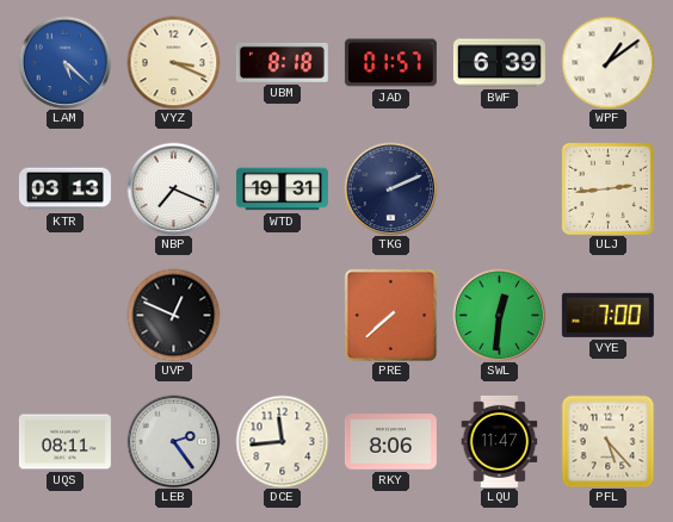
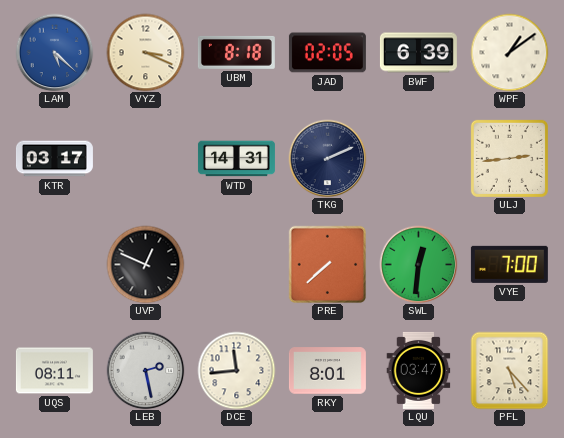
JAD: 01:57 -> 02:05 (327, 53)
KTR: 03:13 -> 03:17 (54, 159)
NBP: 7:19 -> none (173, 188)
WTD: 19:31 -> 14:31 (236, 159)
LEB: 2:24 -> 2:28 (145, 370)
RKY: 8:06 -> 8:01 (327, 371)
LQU: 11:47 -> 03:47 (419, 370)
